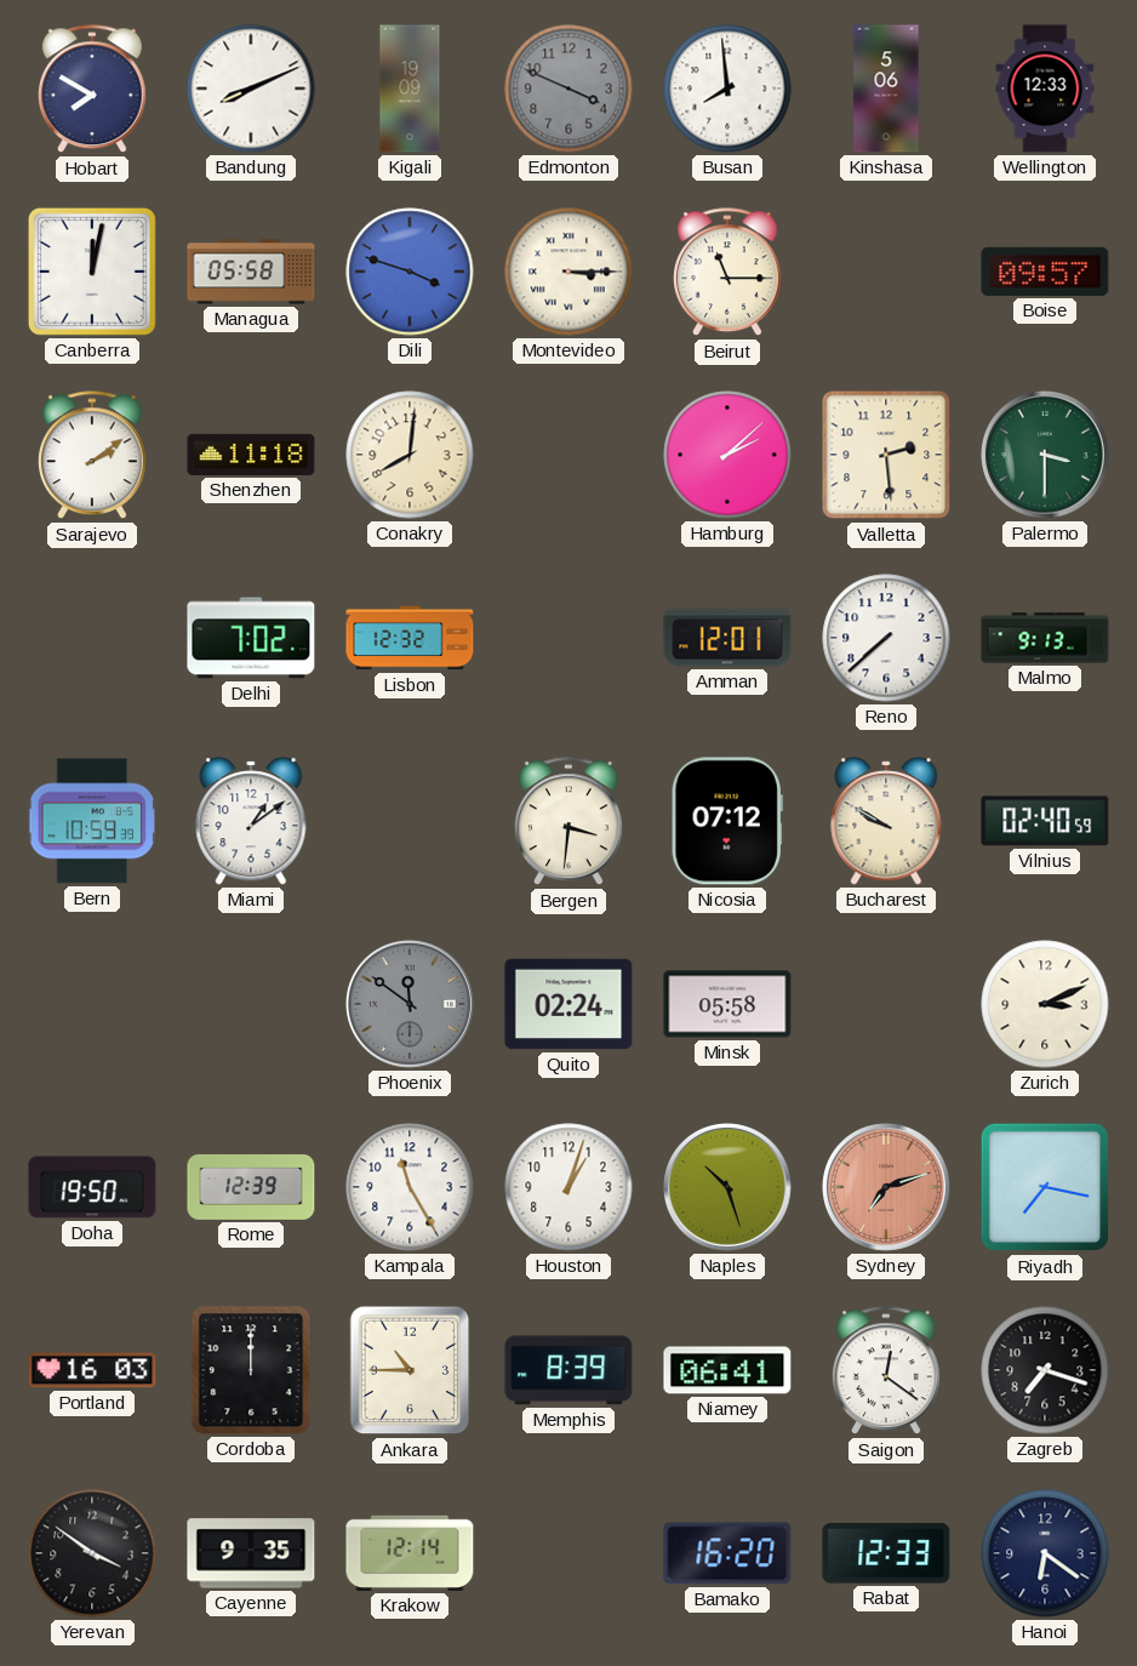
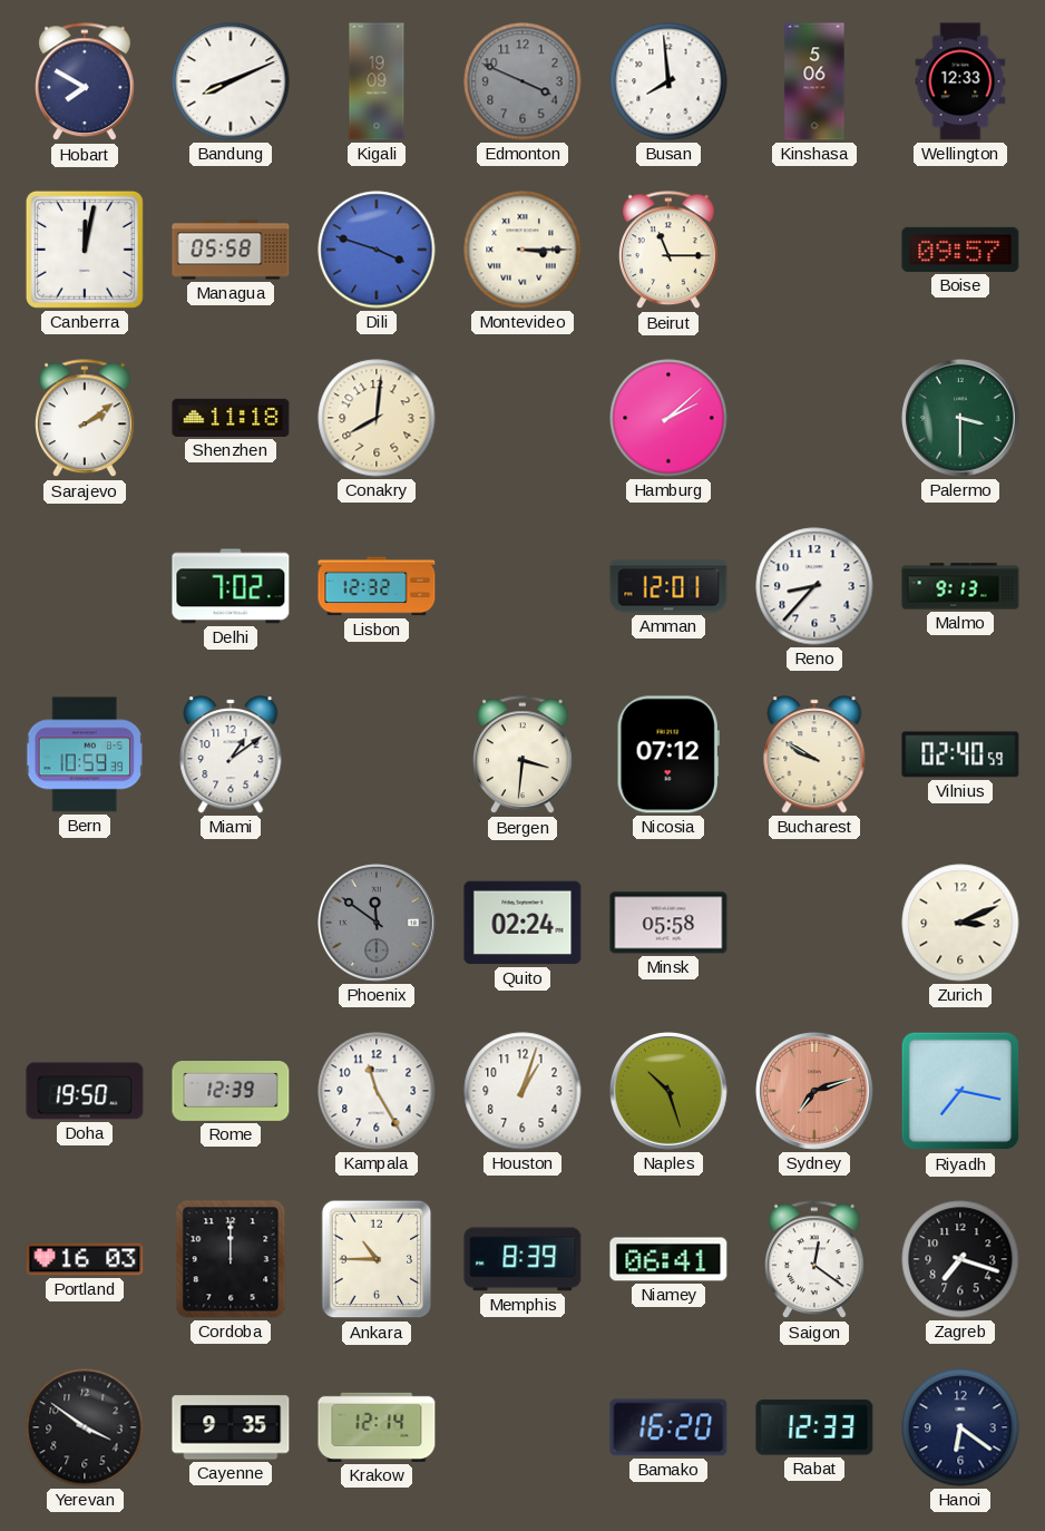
Valletta: 2:29 -> none (886, 455)
Reno: 7:38 -> 8:37 (814, 586)
